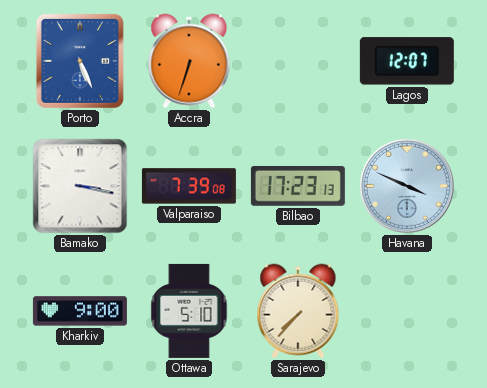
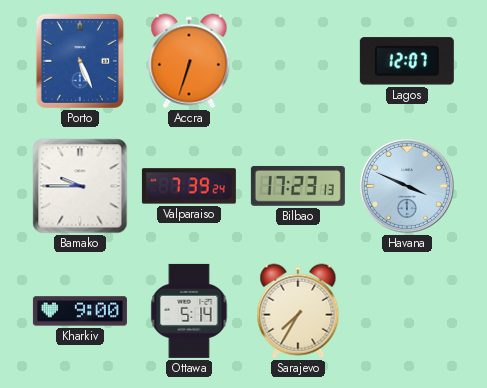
Bamako: 3:17 -> 9:45 (80, 186)
Valparaiso: 7:39:08 -> 7:39:24 (189, 186)
Ottawa: 5:10 -> 5:14 (189, 311)
Sarajevo: 7:37 -> 7:35 (298, 311)
